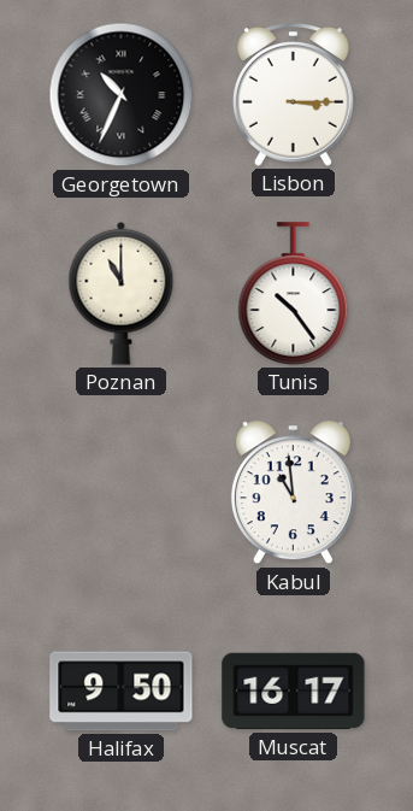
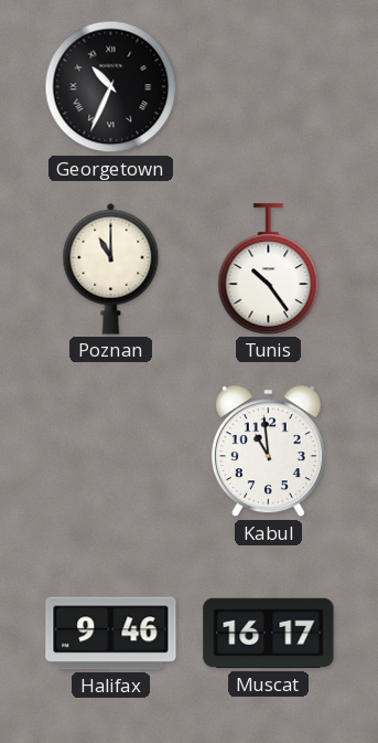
Lisbon: 3:15 -> none (293, 95)
Halifax: 9:50 -> 9:46 (111, 634)
